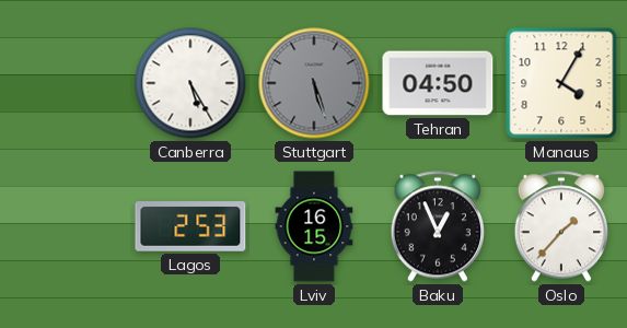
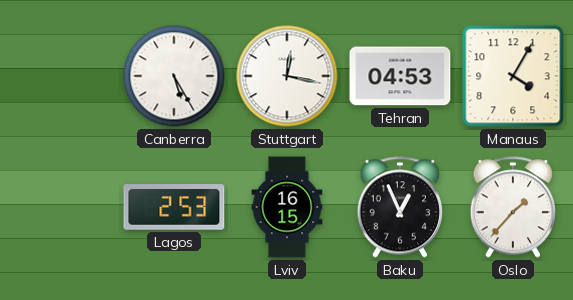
Stuttgart: 5:27 -> 12:17 (287, 76)
Stuttgart dial: grey -> white (287, 76)
Tehran: 04:50 -> 04:53 (400, 76)
